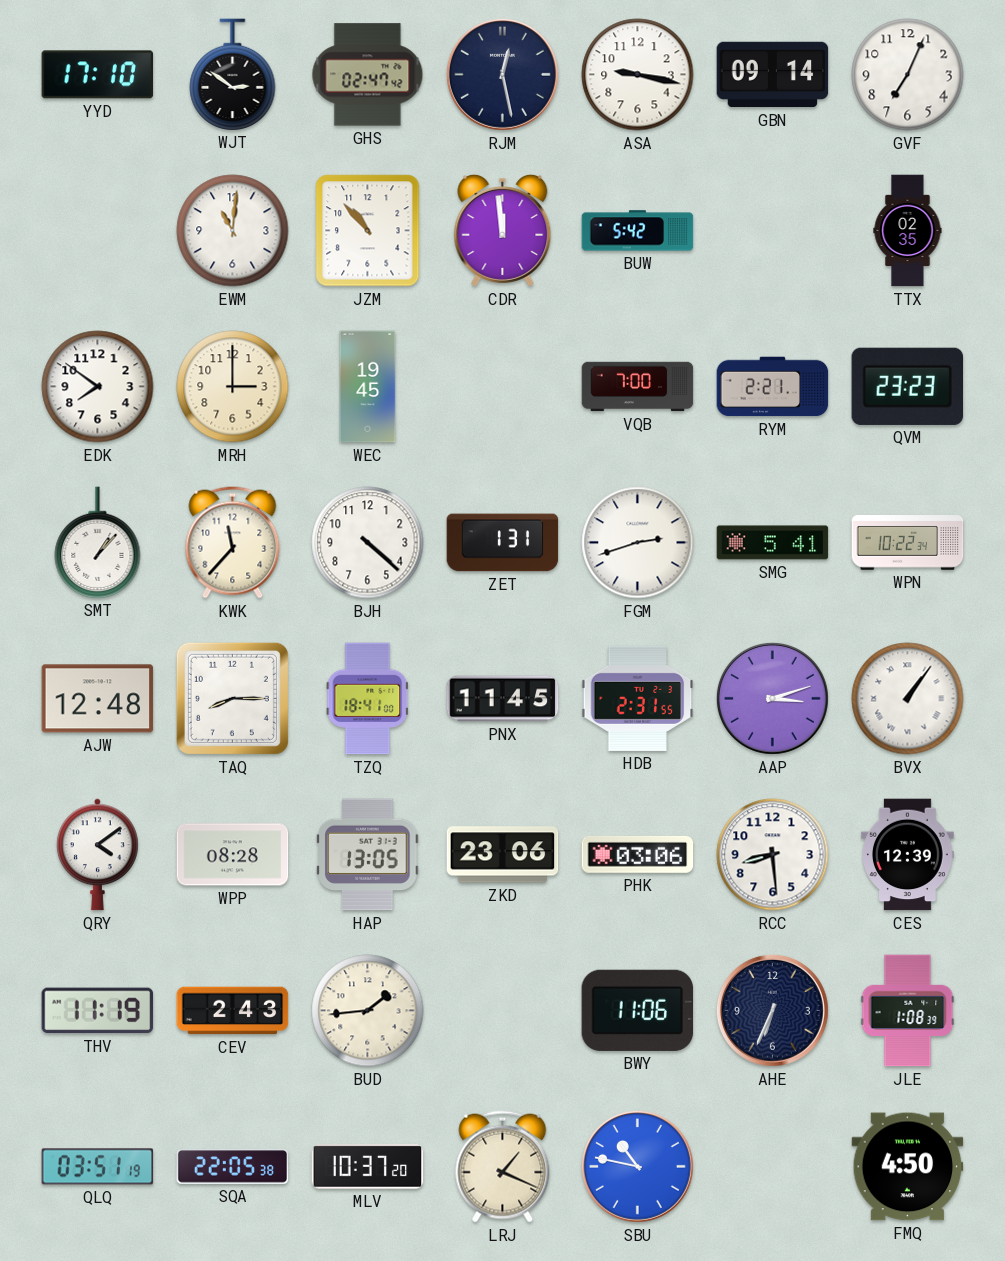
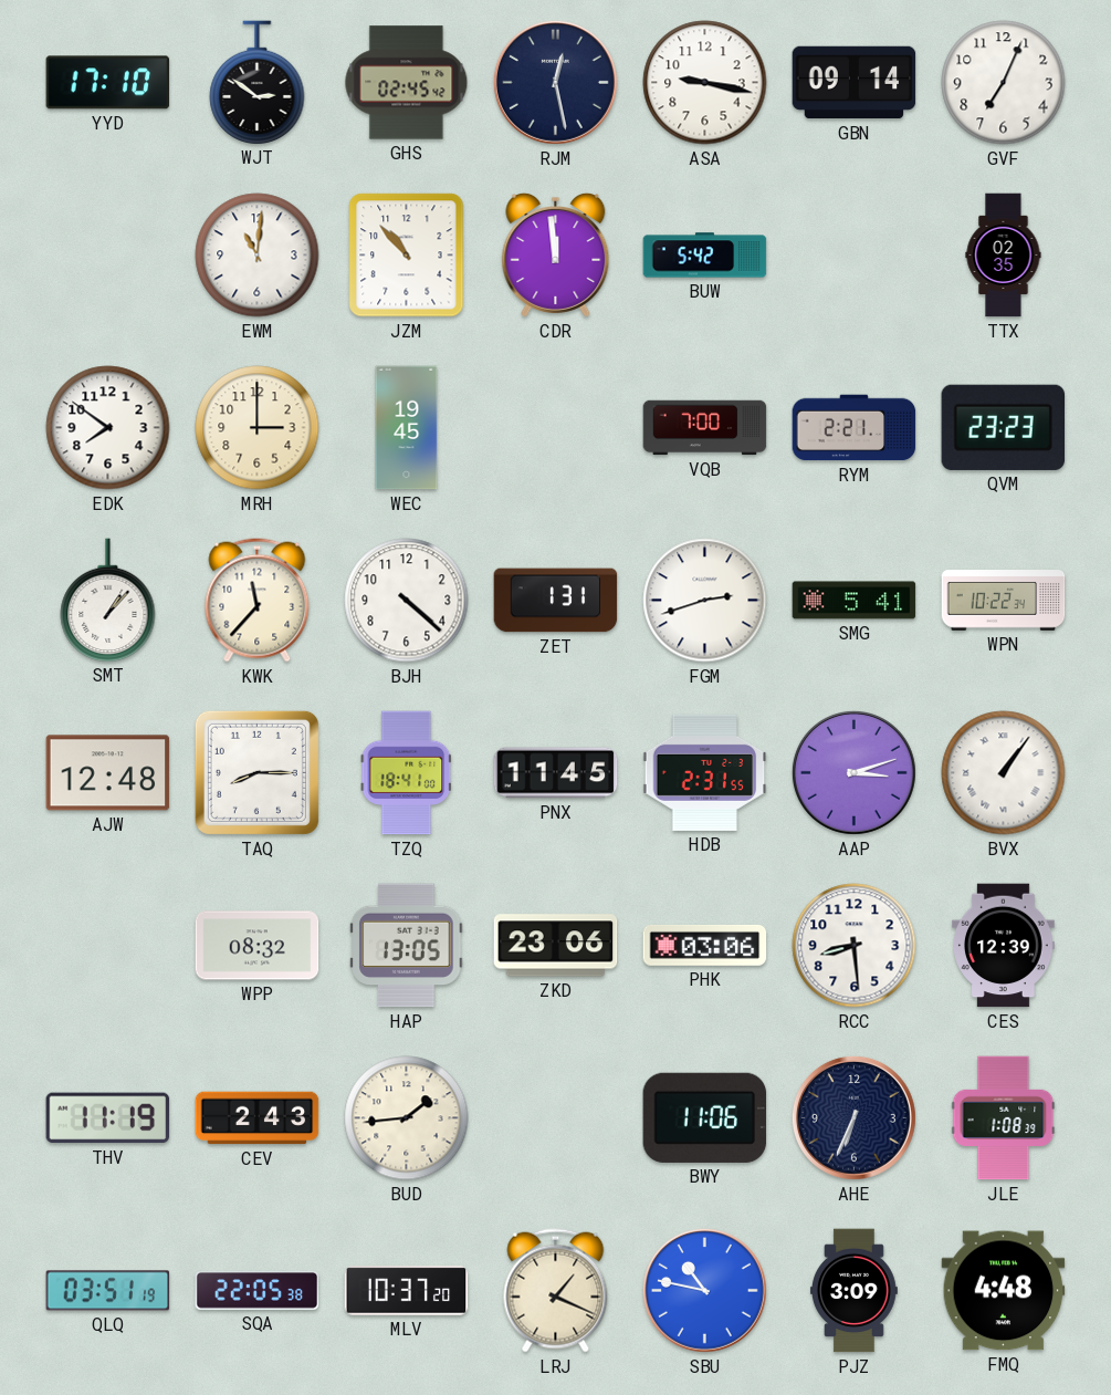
GHS: 02:47 -> 02:45 (407, 83)
QRY: 4:09 -> none (98, 855)
WPP: 08:28 -> 08:32 (258, 946)
PJZ: none -> 3:09 (853, 1291)
FMQ: 4:50 -> 4:48 (1004, 1291)
